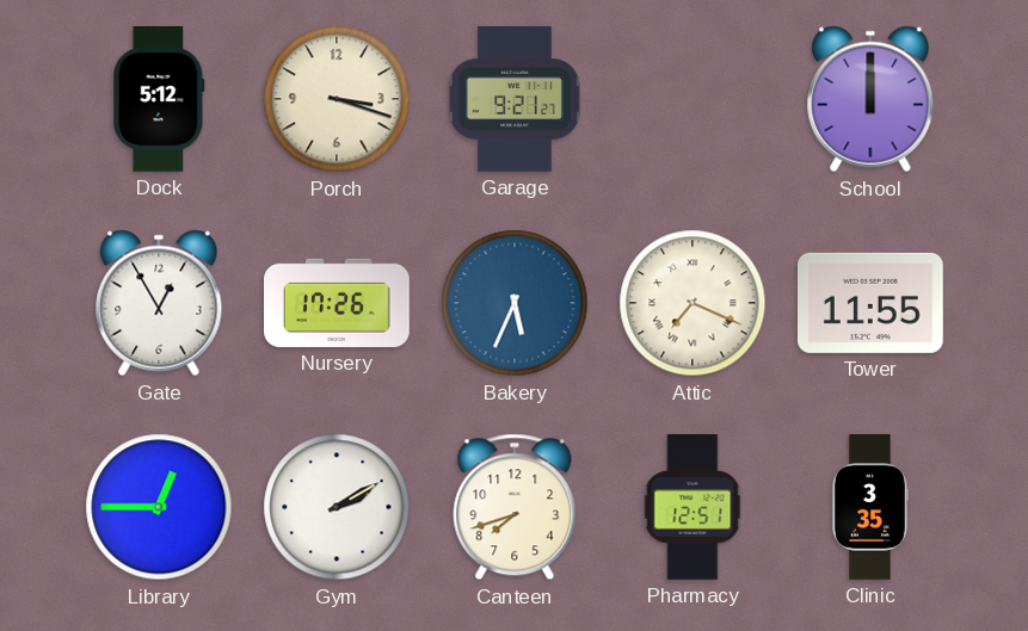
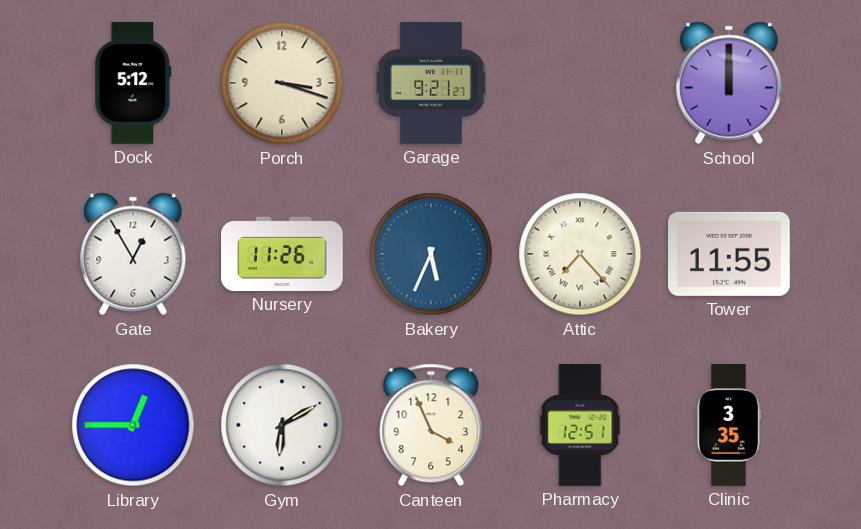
Nursery: 17:26 -> 11:26 (283, 254)
Attic: 7:19 -> 7:23 (580, 254)
Gym: 2:10 -> 6:10 (282, 425)
Canteen: 7:42 -> 3:56 (431, 425)
